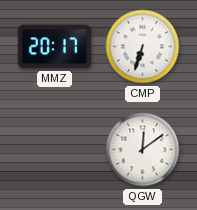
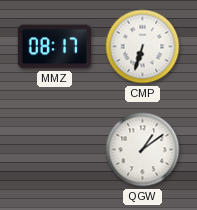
MMZ: 20:17 -> 08:17 (54, 47)
QGW: 12:09 -> 1:09 (143, 150)
